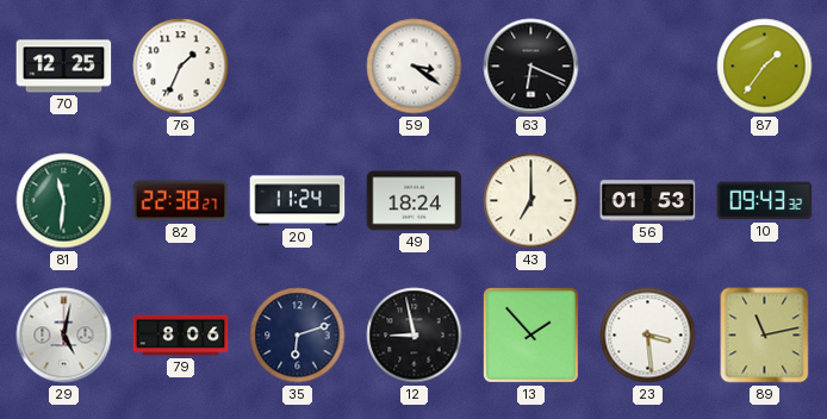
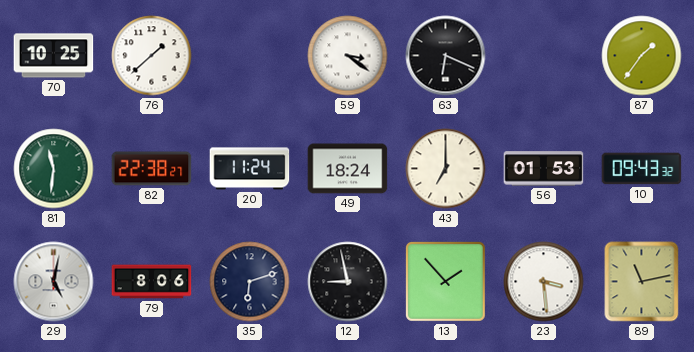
70: 12:25 -> 10:25 (54, 56)
76: 1:34 -> 1:38 (152, 56)
